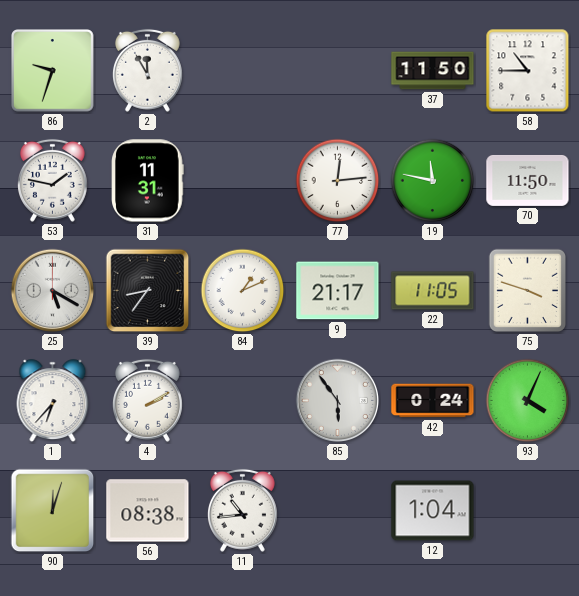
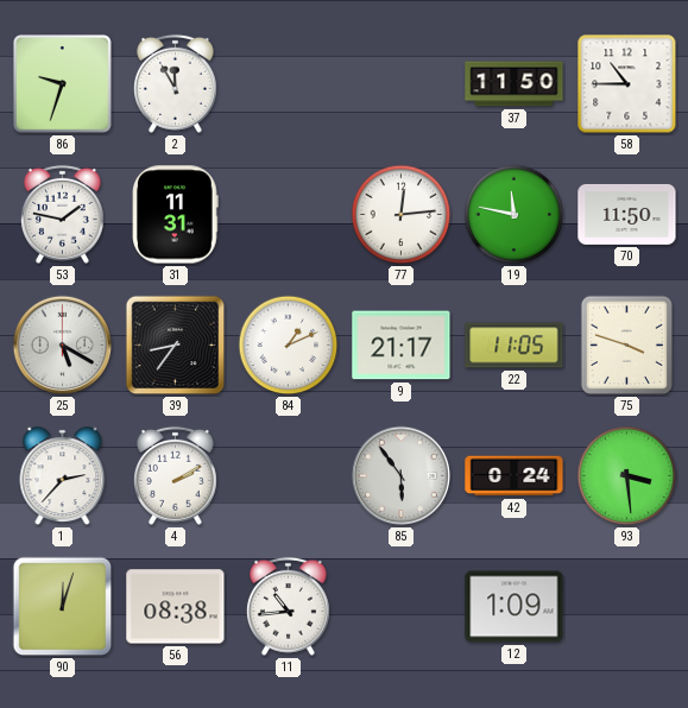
1: 6:37 -> 2:37 (63, 476)
93: 4:04 -> 3:29 (627, 476)
12: 1:04 -> 1:09 (515, 607)
